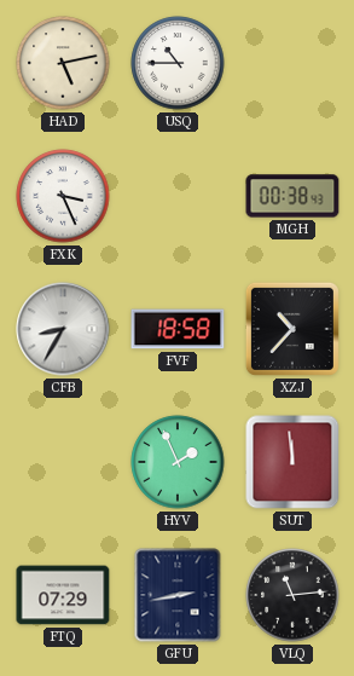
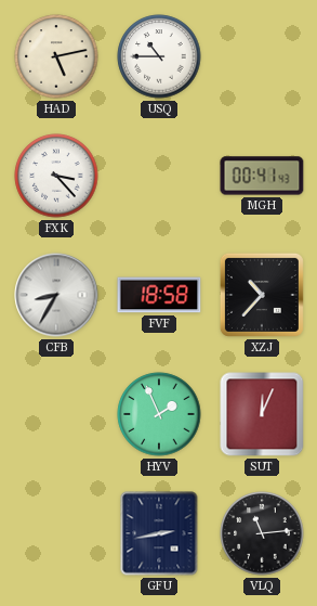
FXK: 3:26 -> 3:23 (56, 176)
MGH: 00:38 -> 00:41 (262, 176)
SUT: 11:59 -> 12:04 (262, 414)
FTQ: 07:29 -> none (63, 595)
